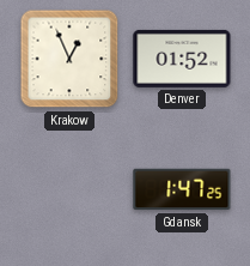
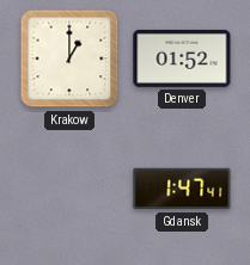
Krakow: 12:56 -> 1:00 (69, 58)
Gdansk: 1:47:25 -> 1:47:41 (182, 189)
